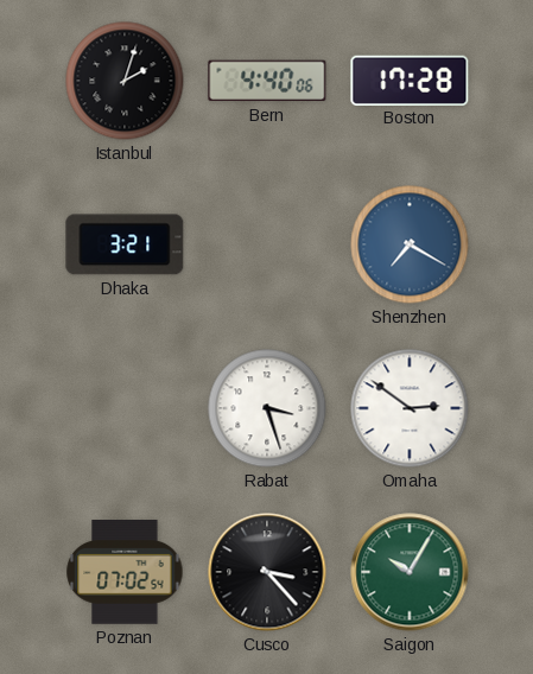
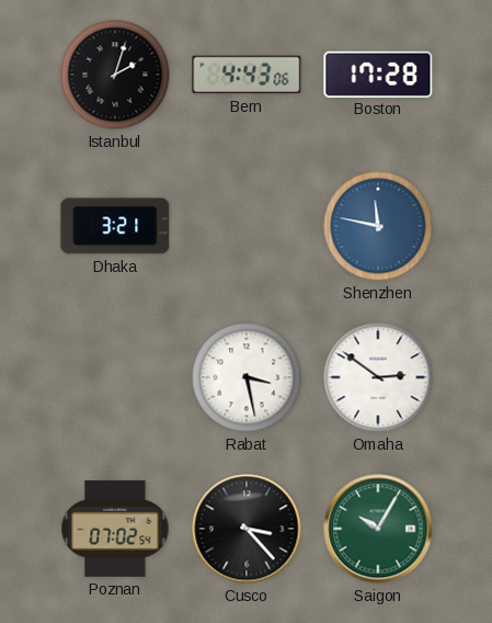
Bern: 4:40 -> 4:43 (247, 75)
Shenzhen: 7:20 -> 11:47 (378, 226)
Rabat: 3:27 -> 3:28 (247, 377)
